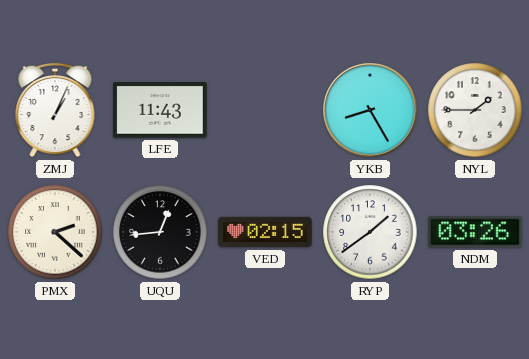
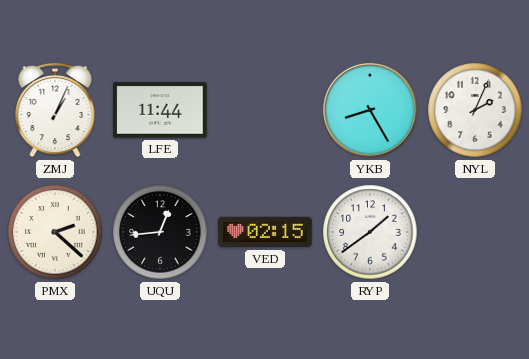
LFE: 11:43 -> 11:44 (160, 110)
NYL: 1:45 -> 2:04 (475, 110)
NDM: 03:26 -> none (475, 232)
